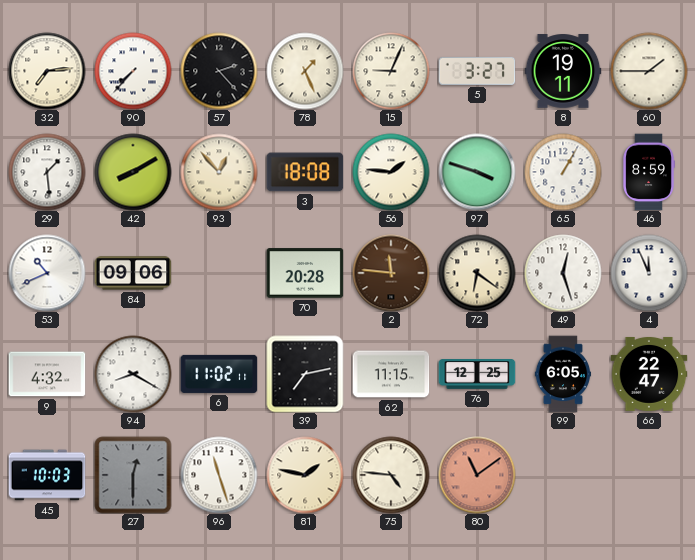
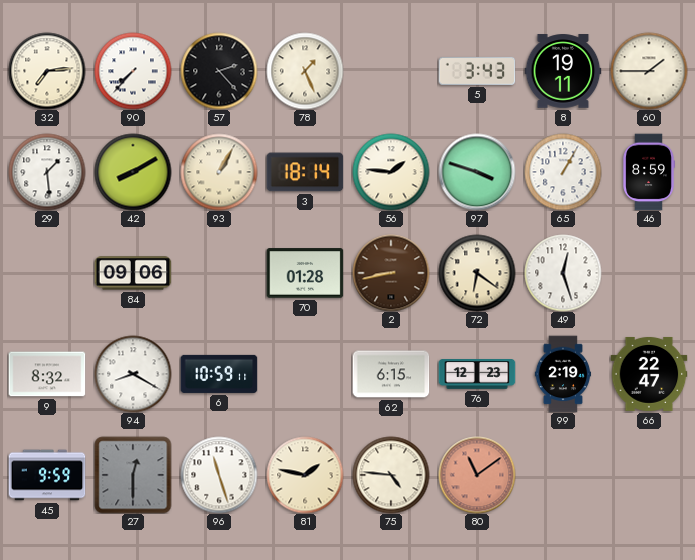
15: 9:04 -> none (391, 71)
5: 3:27 -> 3:43 (477, 71)
93: 12:53 -> 1:05 (219, 172)
3: 18:08 -> 18:14 (305, 172)
53: 10:41 -> none (47, 273)
70: 20:28 -> 01:28 (305, 273)
2: 11:46 -> 8:43 (391, 273)
4: 11:56 -> none (649, 273)
9: 4:32 -> 8:32 (47, 374)
6: 11:02 -> 10:59 (219, 374)
39: 7:13 -> none (305, 374)
62: 11:15 -> 6:15 (391, 374)
76: 12:25 -> 12:23 (477, 374)
99: 6:05 -> 2:19 (563, 374)
45: 10:03 -> 9:59 (47, 475)
